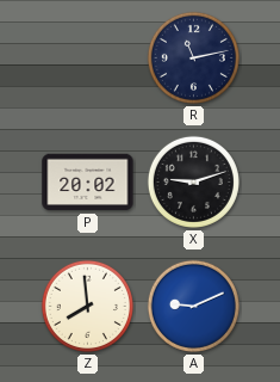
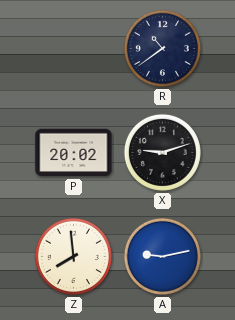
R: 11:13 -> 10:39 (162, 48)
A: 9:11 -> 9:13 (162, 256)
